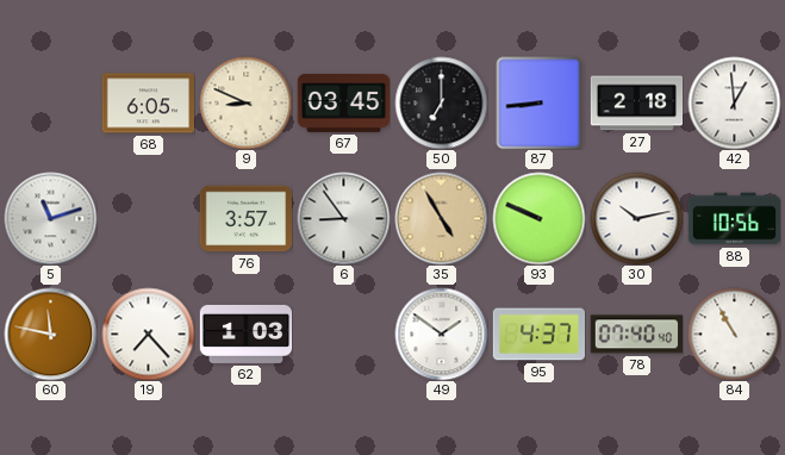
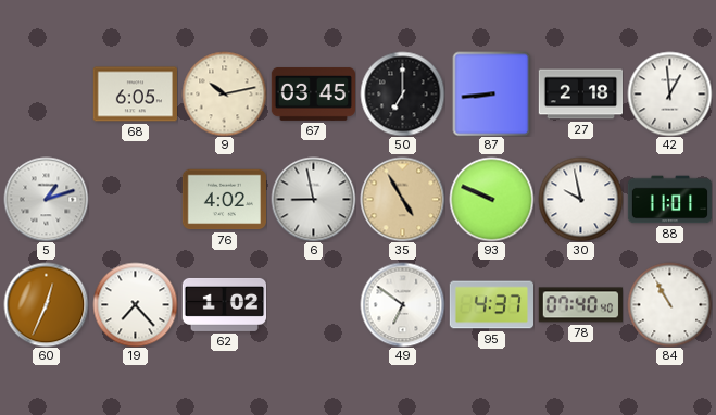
9: 8:49 -> 10:13 (224, 93)
5: 11:12 -> 1:12 (46, 199)
76: 3:57 -> 4:02 (224, 200)
6: 8:54 -> 8:58 (313, 199)
30: 10:13 -> 9:58 (580, 199)
88: 10:56 -> 11:01 (669, 200)
60: 11:47 -> 12:34 (46, 304)
62: 1:03 -> 1:02 (224, 304)
49: 1:51 -> 6:51 (402, 304)
